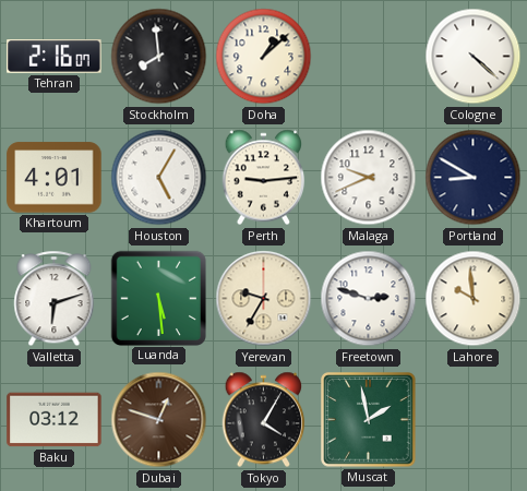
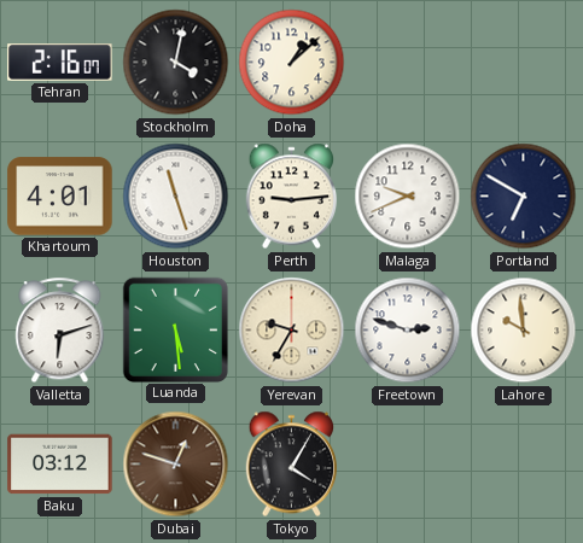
Stockholm: 7:59 -> 4:02 (176, 63)
Cologne: 4:22 -> none (474, 57)
Houston: 5:05 -> 11:27 (176, 197)
Portland: 8:50 -> 6:50 (524, 197)
Muscat: 1:58 -> none (369, 420)
